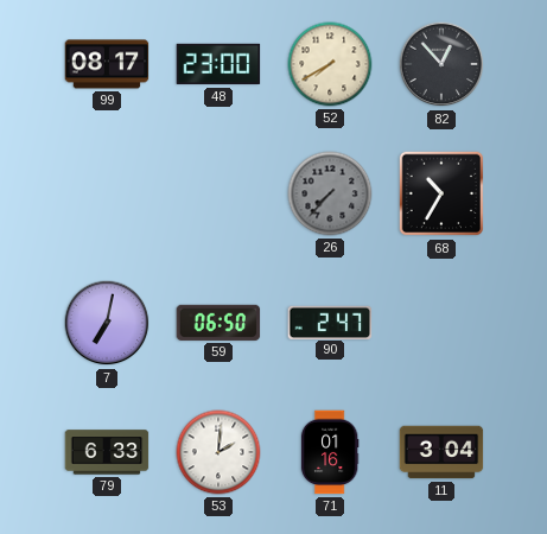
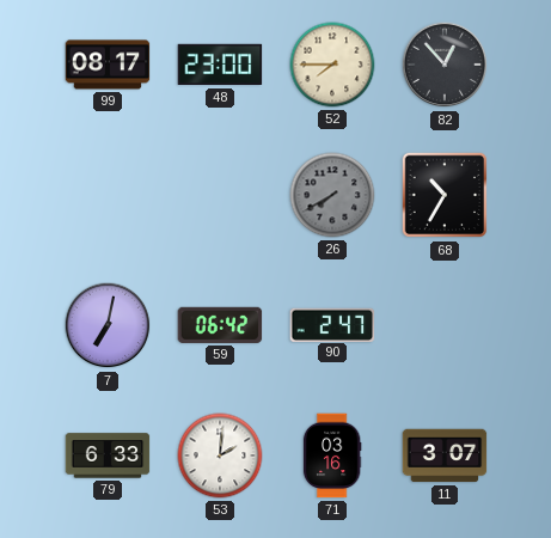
52: 7:40 -> 7:45 (332, 65)
26: 7:37 -> 7:40 (332, 195)
59: 06:50 -> 06:42 (220, 325)
71: 01:16 -> 03:16 (332, 456)
11: 3:04 -> 3:07 (445, 456)
